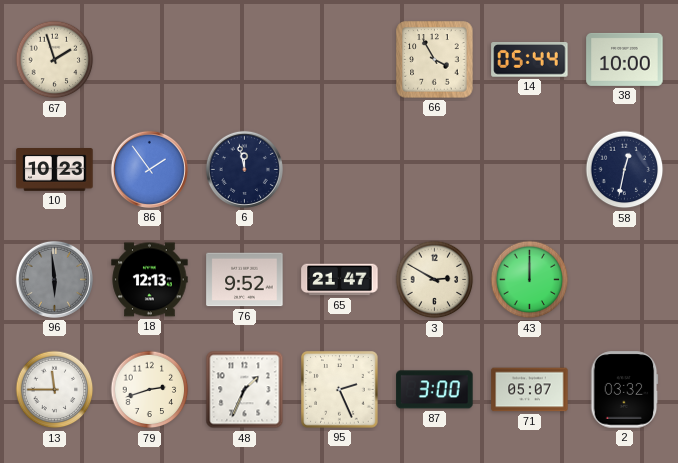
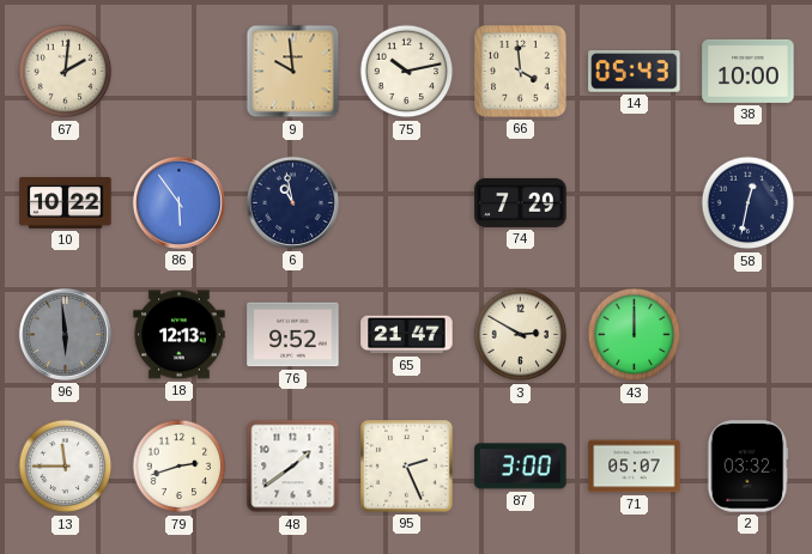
67: 1:57 -> 2:01 (66, 72)
9: none -> 9:59 (293, 72)
75: none -> 10:13 (407, 72)
66: 3:55 -> 3:59 (521, 72)
14: 05:44 -> 05:43 (635, 72)
10: 10:23 -> 10:22 (66, 203)
86: 1:54 -> 5:54 (178, 202)
6: 11:58 -> 10:58 (292, 202)
74: none -> 7:29 (521, 202)
48: 1:34 -> 1:39 (293, 467)
